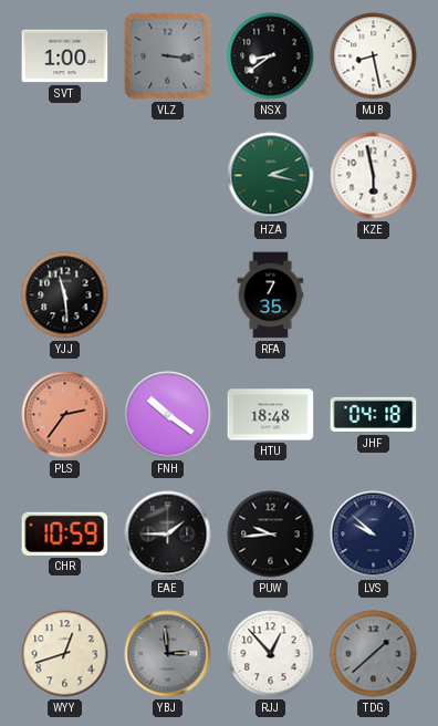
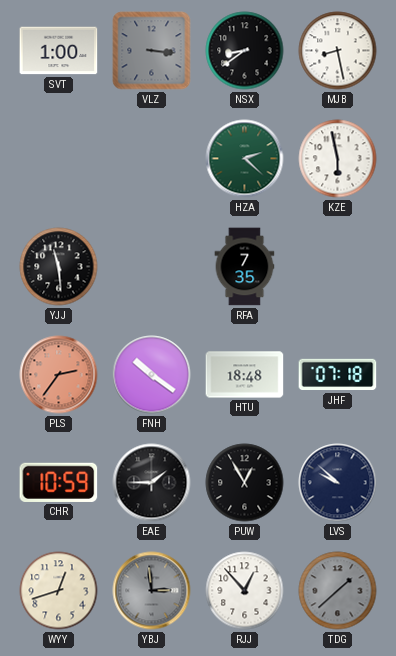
HZA: 2:17 -> 2:22 (245, 159)
JHF: 04:18 -> 07:18 (338, 375)
PUW: 9:44 -> 12:55 (245, 483)
